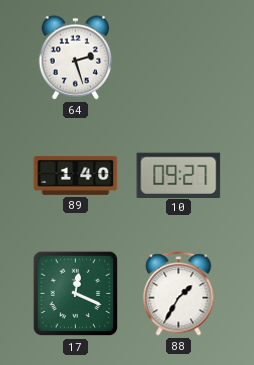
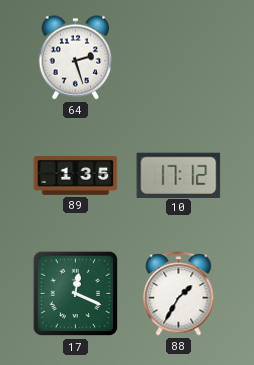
89: 1:40 -> 1:35 (76, 176)
10: 09:27 -> 17:12 (179, 175)
